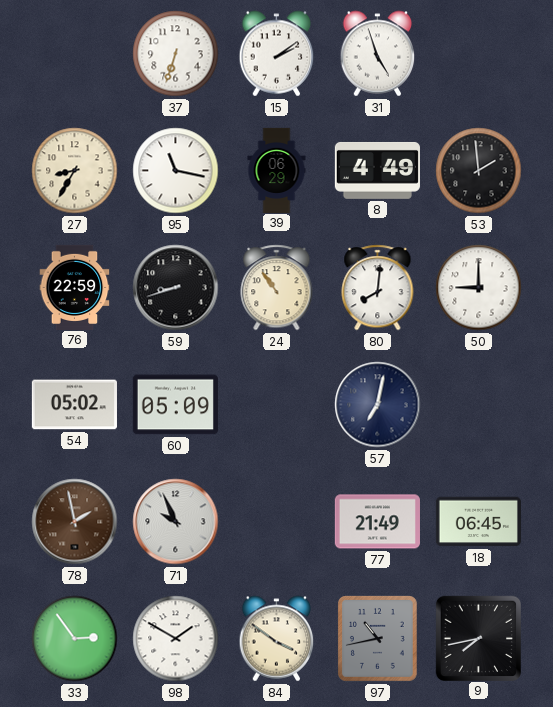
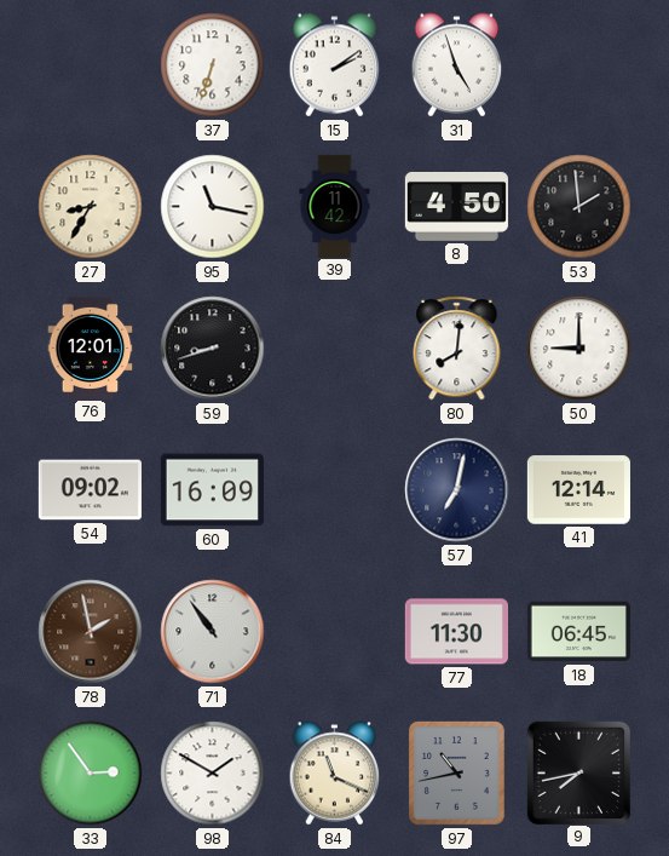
39: 06:29 -> 11:42 (335, 206)
8: 4:49 -> 4:50 (456, 206)
76: 22:59 -> 12:01 (91, 347)
24: 10:54 -> none (277, 288)
54: 05:02 -> 09:02 (90, 490)
60: 05:09 -> 16:09 (212, 490)
41: none -> 12:14 (578, 490)
71: 9:56 -> 10:54 (213, 632)
77: 21:49 -> 11:30 (456, 632)
84: 3:51 -> 11:19 (335, 774)
